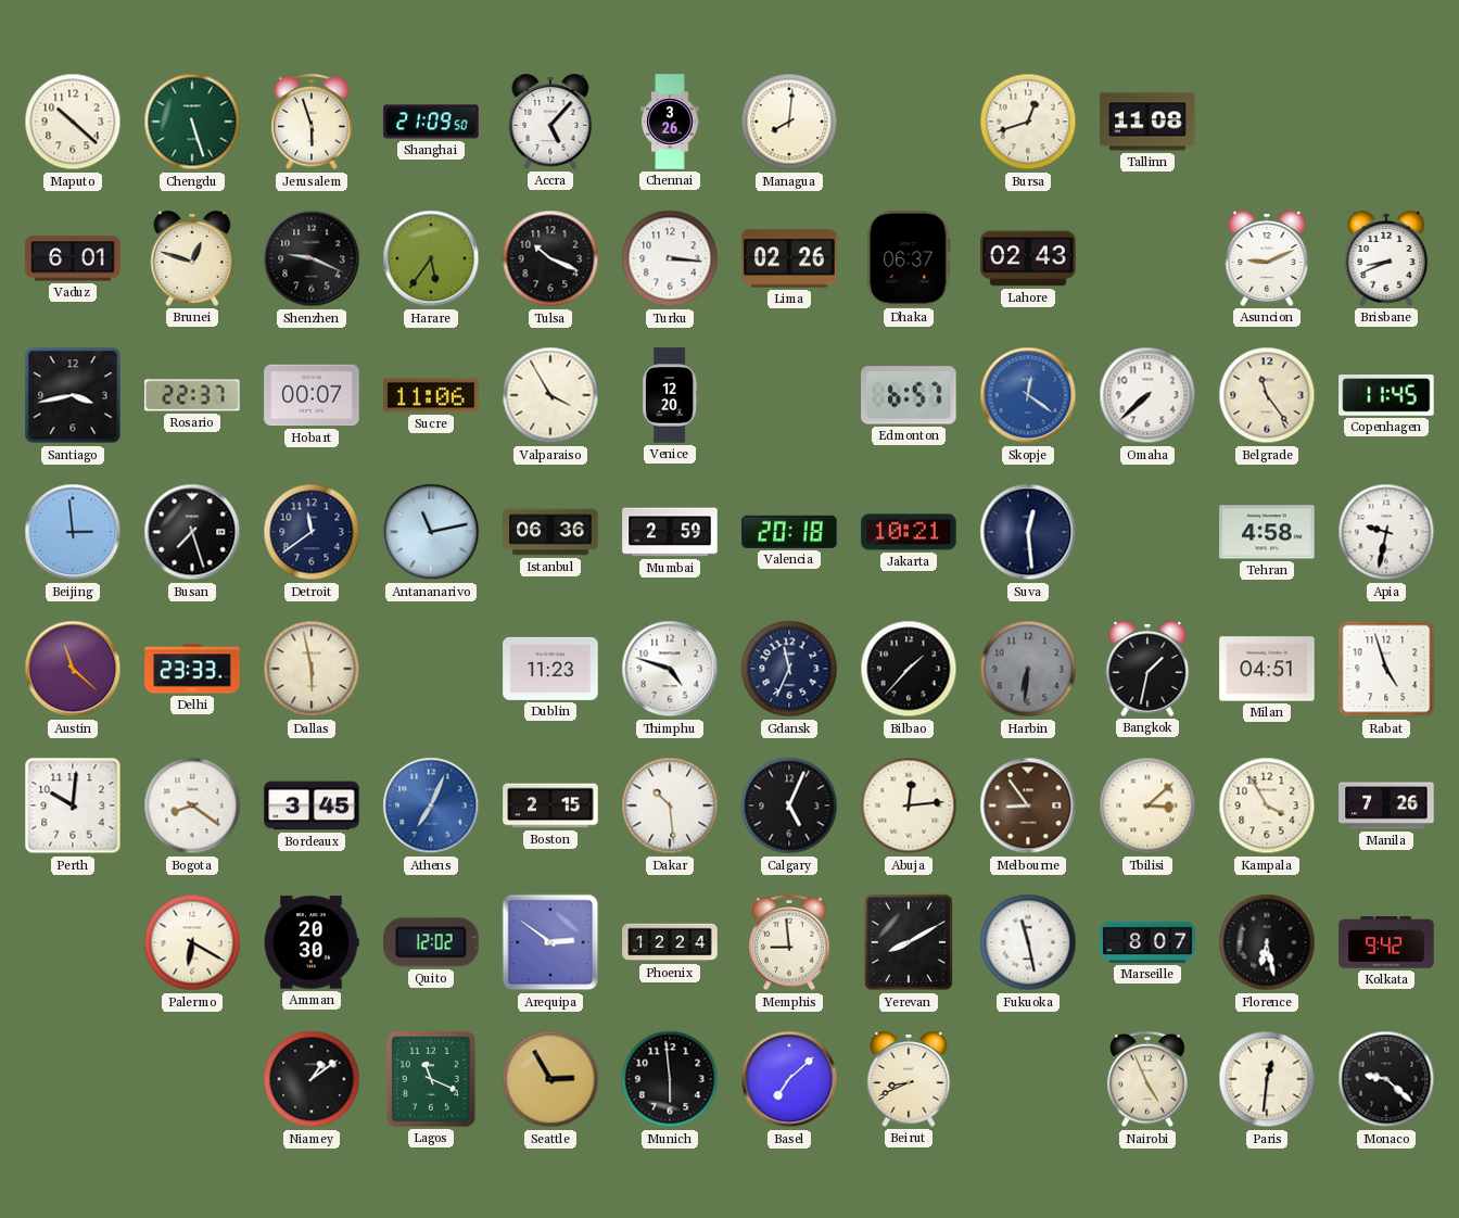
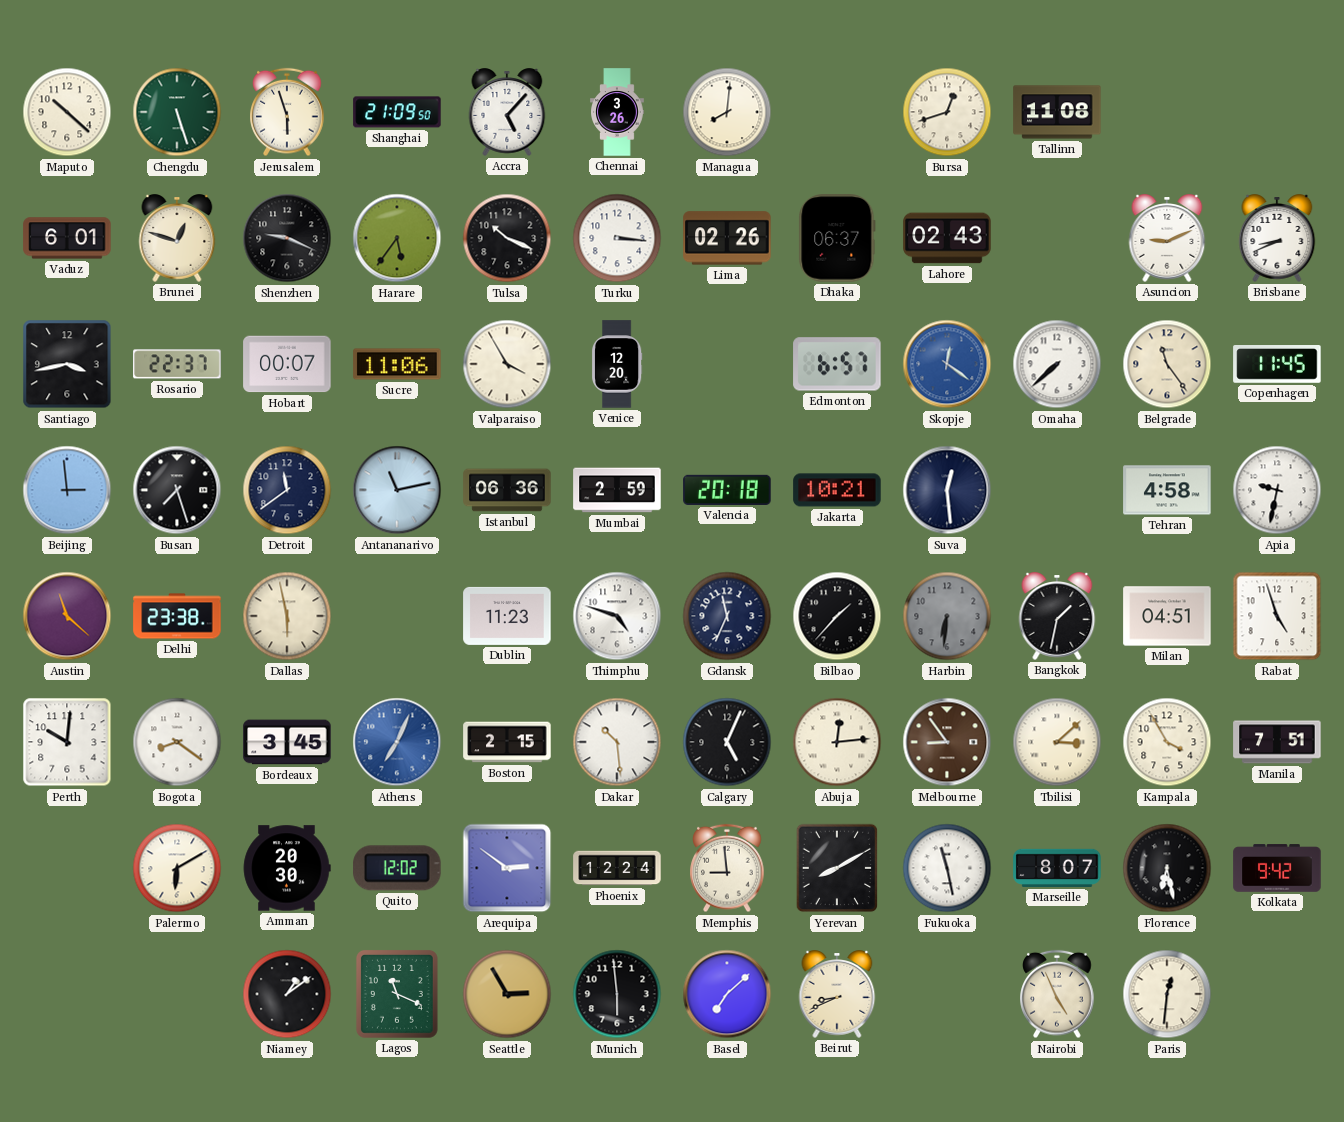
Delhi: 23:33 -> 23:38 (177, 616)
Manila: 7:26 -> 7:51 (1277, 742)
Palermo: 6:20 -> 6:10 (177, 868)
Monaco: 9:22 -> none (1386, 1079)
